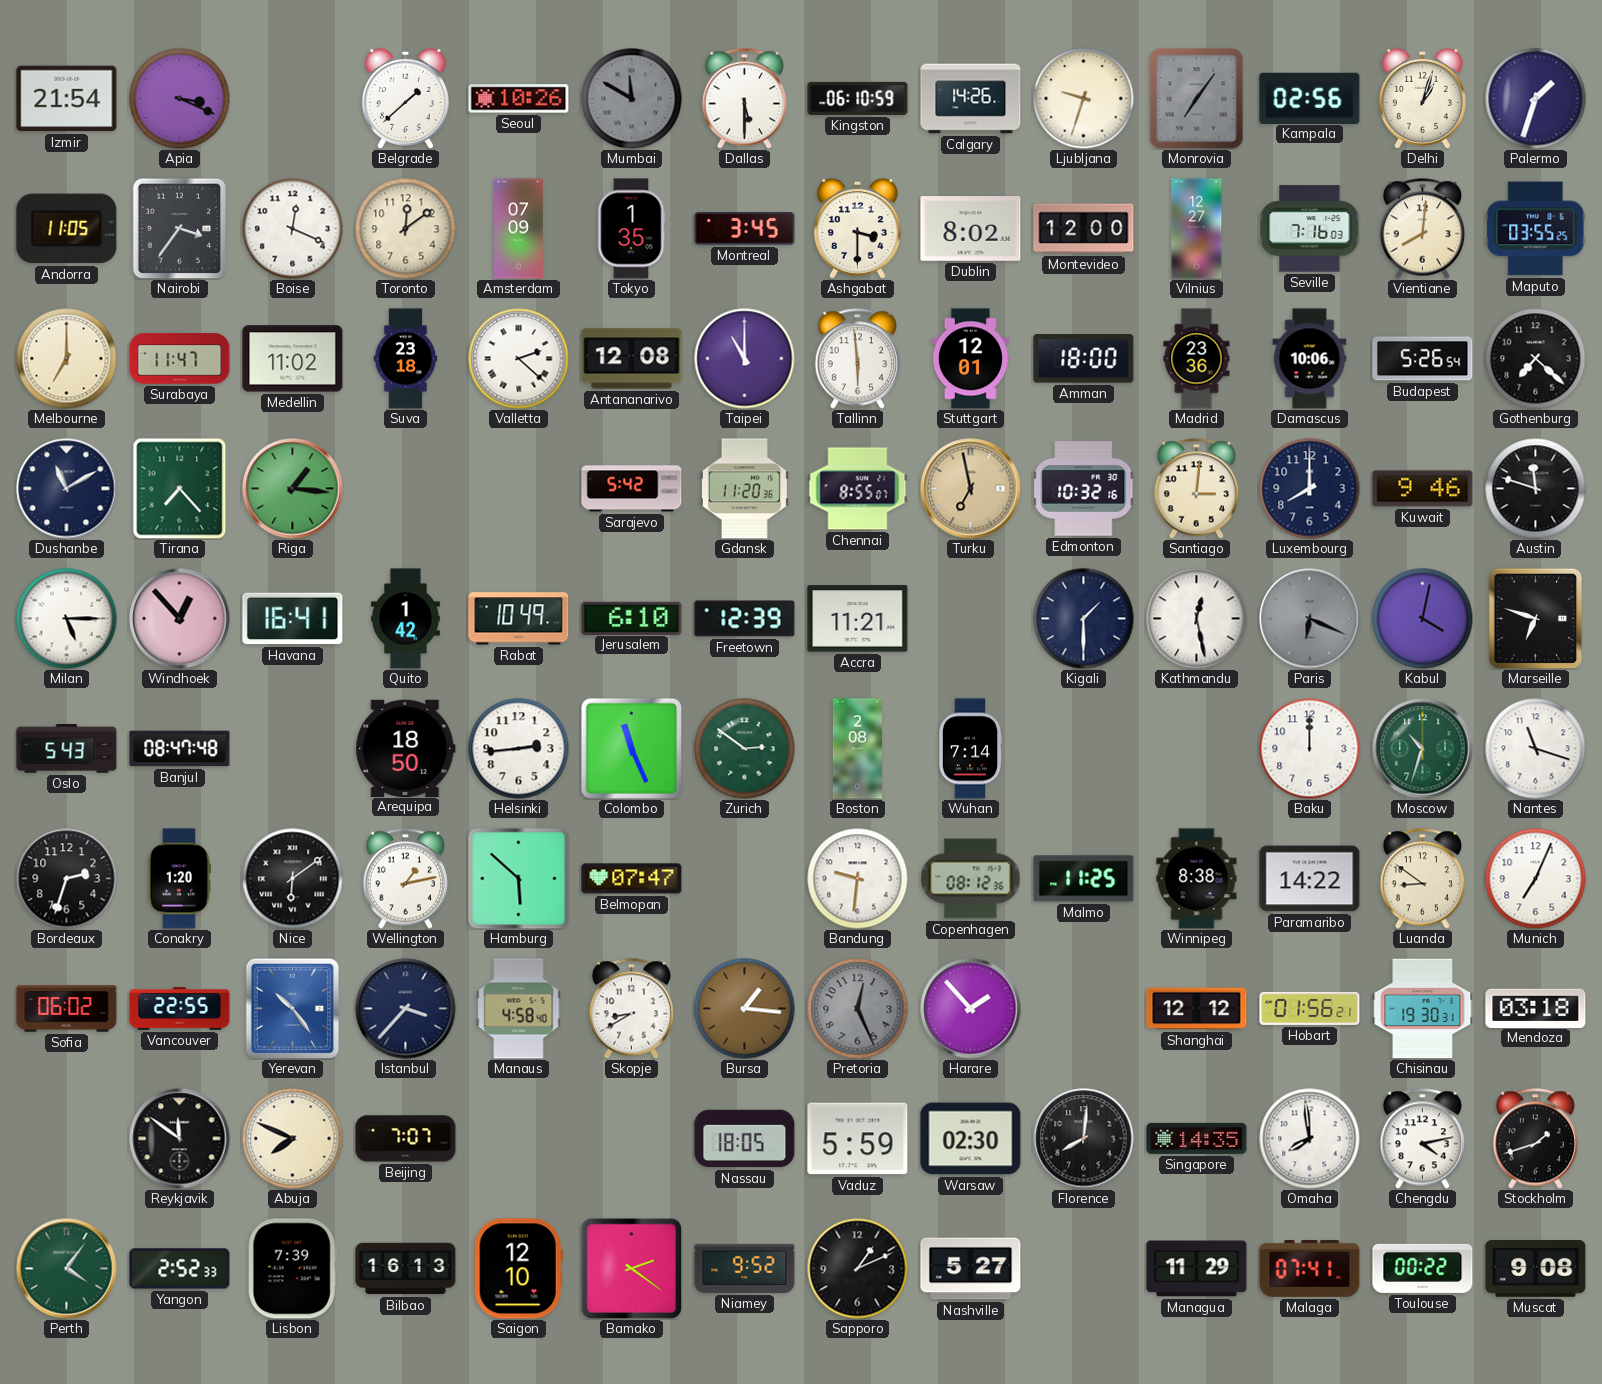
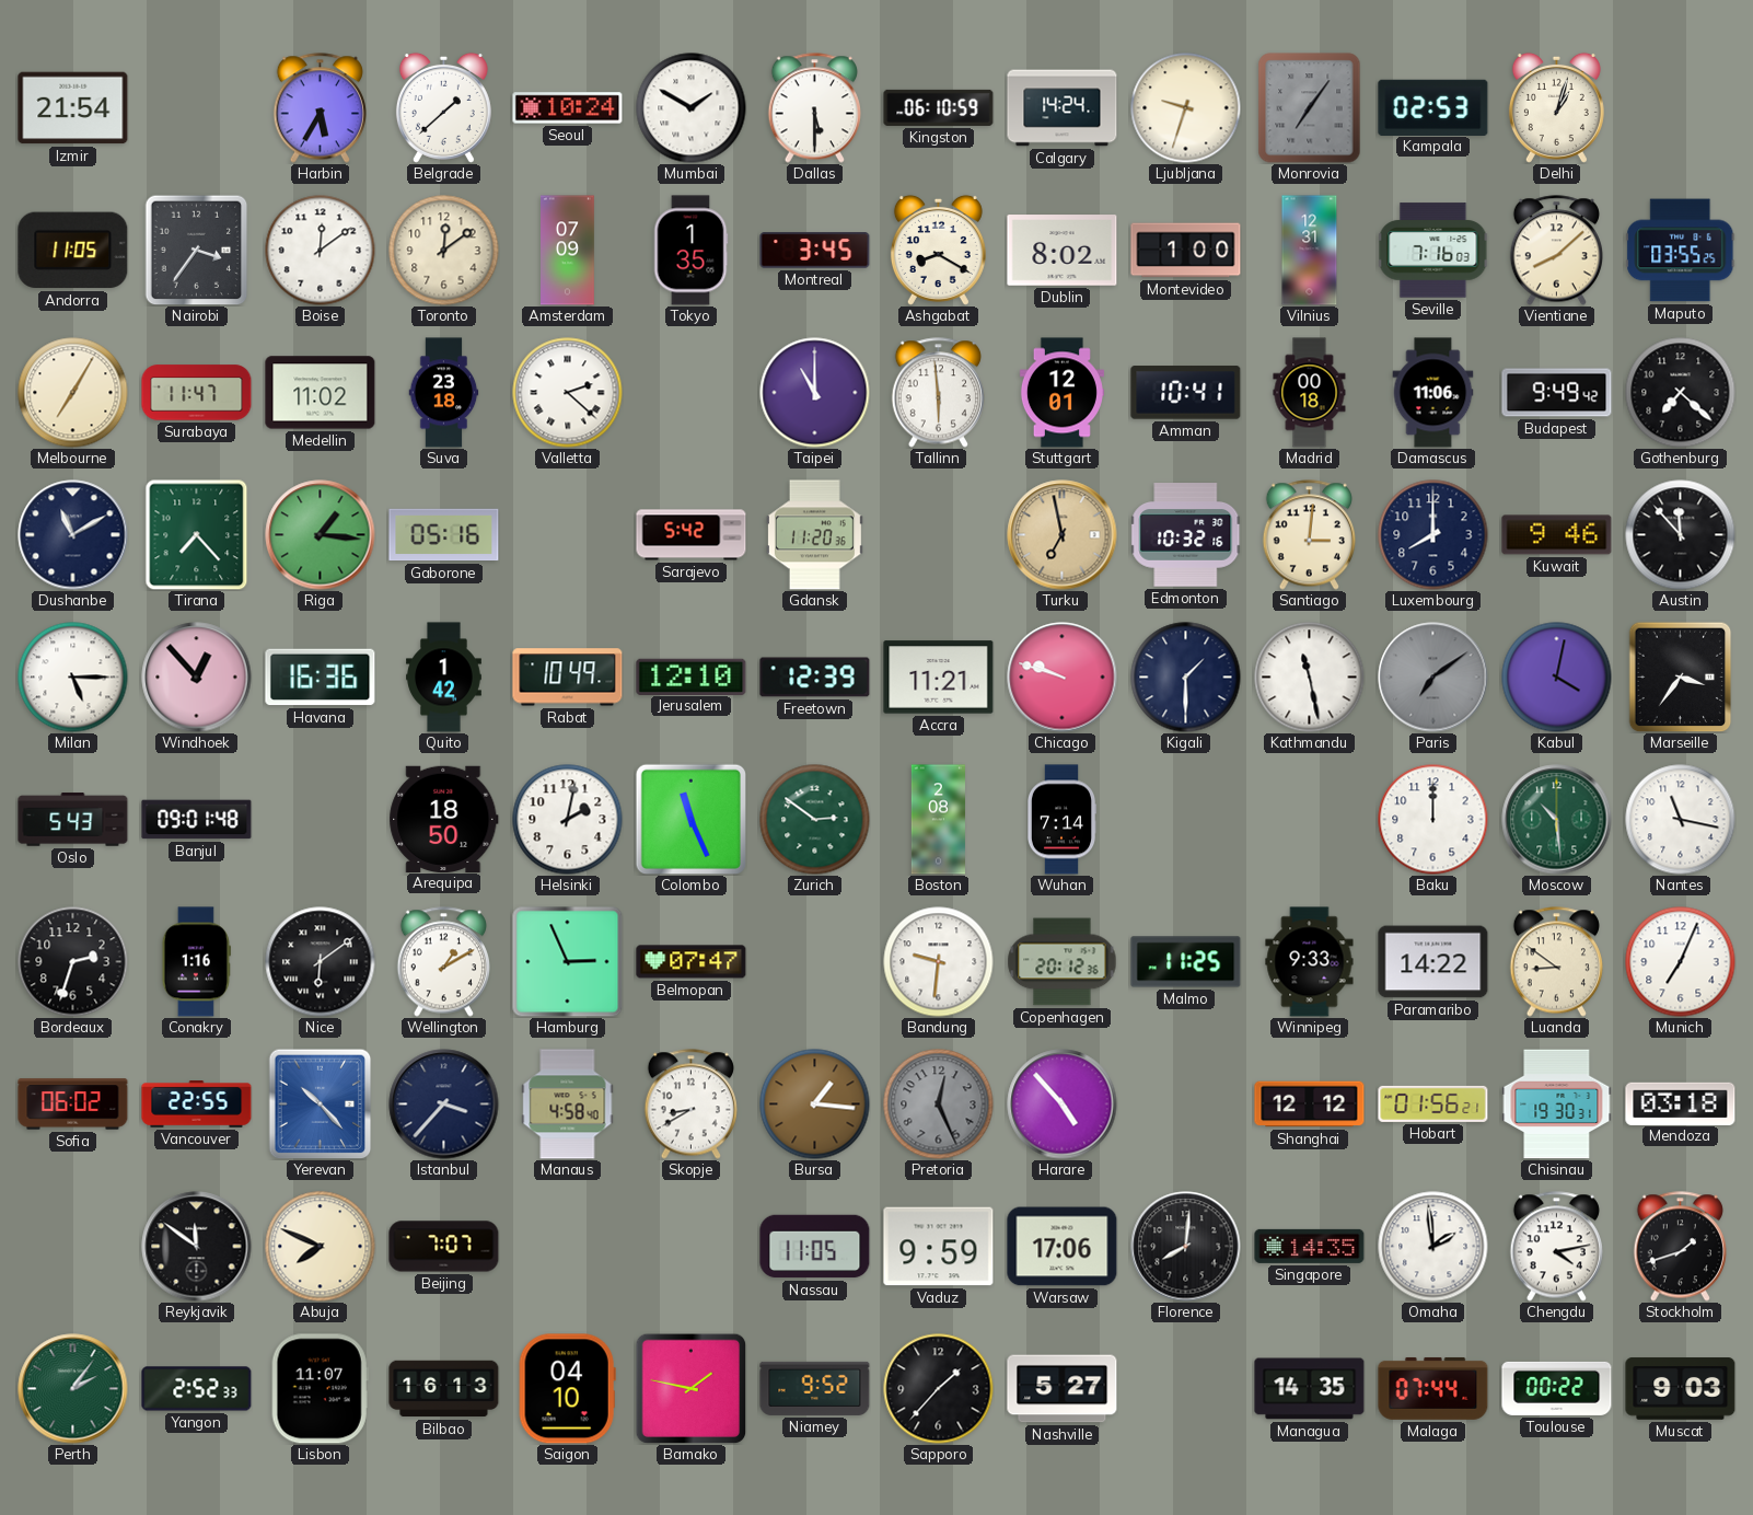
Apia: 3:19 -> none (180, 99)
Harbin: none -> 5:35 (320, 108)
Seoul: 10:26 -> 10:24 (568, 108)
Mumbai: 11:50 -> 1:50 (692, 108)
Mumbai dial: grey -> white (692, 108)
Calgary: 14:26 -> 14:24 (1063, 108)
Kampala: 02:56 -> 02:53 (1433, 107)
Palermo: 1:33 -> none (1536, 99)
Boise: 12:19 -> 12:09 (321, 251)
Ashgabat: 3:30 -> 8:20 (938, 250)
Montevideo: 12:00 -> 1:00 (1186, 251)
Vilnius: 12:27 -> 12:31 (1310, 251)
Vientiane: 8:01 -> 8:08 (1556, 251)
Melbourne: 7:00 -> 7:05 (73, 393)
Antananarivo: 12:08 -> none (632, 359)
Amman: 18:00 -> 10:41 (1186, 393)
Madrid: 23:36 -> 00:18 (1310, 393)
Damascus: 10:06 -> 11:06 (1433, 393)
Budapest: 5:26 -> 9:49 (1557, 393)
Gaborone: none -> 05:16 (444, 535)
Chennai: 8:55 -> none (858, 489)
Austin: 11:48 -> 11:53 (1681, 535)
Havana: 16:41 -> 16:36 (321, 678)
Jerusalem: 6:10 -> 12:10 (692, 676)
Chicago: none -> 9:48 (1063, 678)
Kathmandu: 12:28 -> 11:28 (1310, 678)
Paris: 6:19 -> 7:09 (1433, 678)
Marseille: 6:48 -> 3:36 (1681, 676)
Banjul: 08:47 -> 09:01 (197, 820)
Helsinki: 2:44 -> 2:02 (568, 820)
Moscow: 10:33 -> 10:29 (1557, 820)
Nantes: 11:18 -> 11:17 (1681, 820)
Conakry: 1:20 -> 1:16 (196, 962)
Wellington: 1:13 -> 1:10 (443, 962)
Hamburg: 5:52 -> 2:56 (568, 962)
Copenhagen: 08:12 -> 20:12 (1063, 962)
Winnipeg: 8:38 -> 9:33 (1310, 962)
Yerevan: 10:24 -> 10:23 (321, 1103)
Harare: 1:53 -> 4:53 (1063, 1105)
Nassau: 18:05 -> 11:05 (815, 1247)
Vaduz: 5:59 -> 9:59 (939, 1247)
Warsaw: 02:30 -> 17:06 (1063, 1247)
Omaha: 7:59 -> 1:59 (1433, 1247)
Perth: 4:06 -> 2:06 (73, 1389)
Lisbon: 7:39 -> 11:07 (320, 1389)
Saigon: 12:10 -> 04:10 (567, 1389)
Bamako: 2:21 -> 1:47 (690, 1388)
Sapporo: 1:11 -> 1:37 (939, 1389)
Managua: 11:29 -> 14:35 (1310, 1389)
Malaga: 07:41 -> 07:44 (1433, 1388)
Muscat: 9:08 -> 9:03 (1681, 1389)
